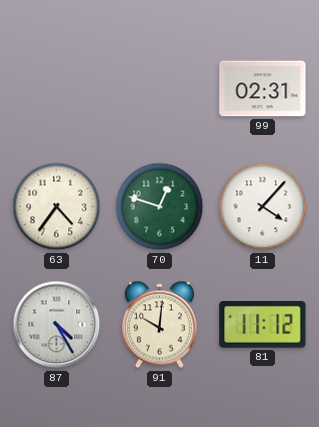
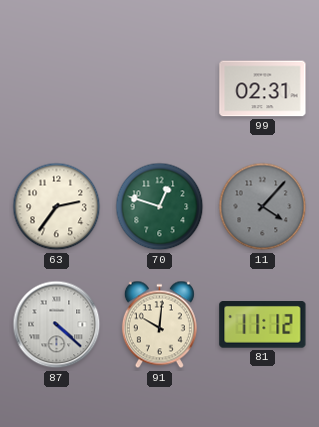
63: 4:36 -> 2:36 (57, 207)
11 dial: white -> grey (263, 207)
87: 4:25 -> 4:22 (57, 325)
